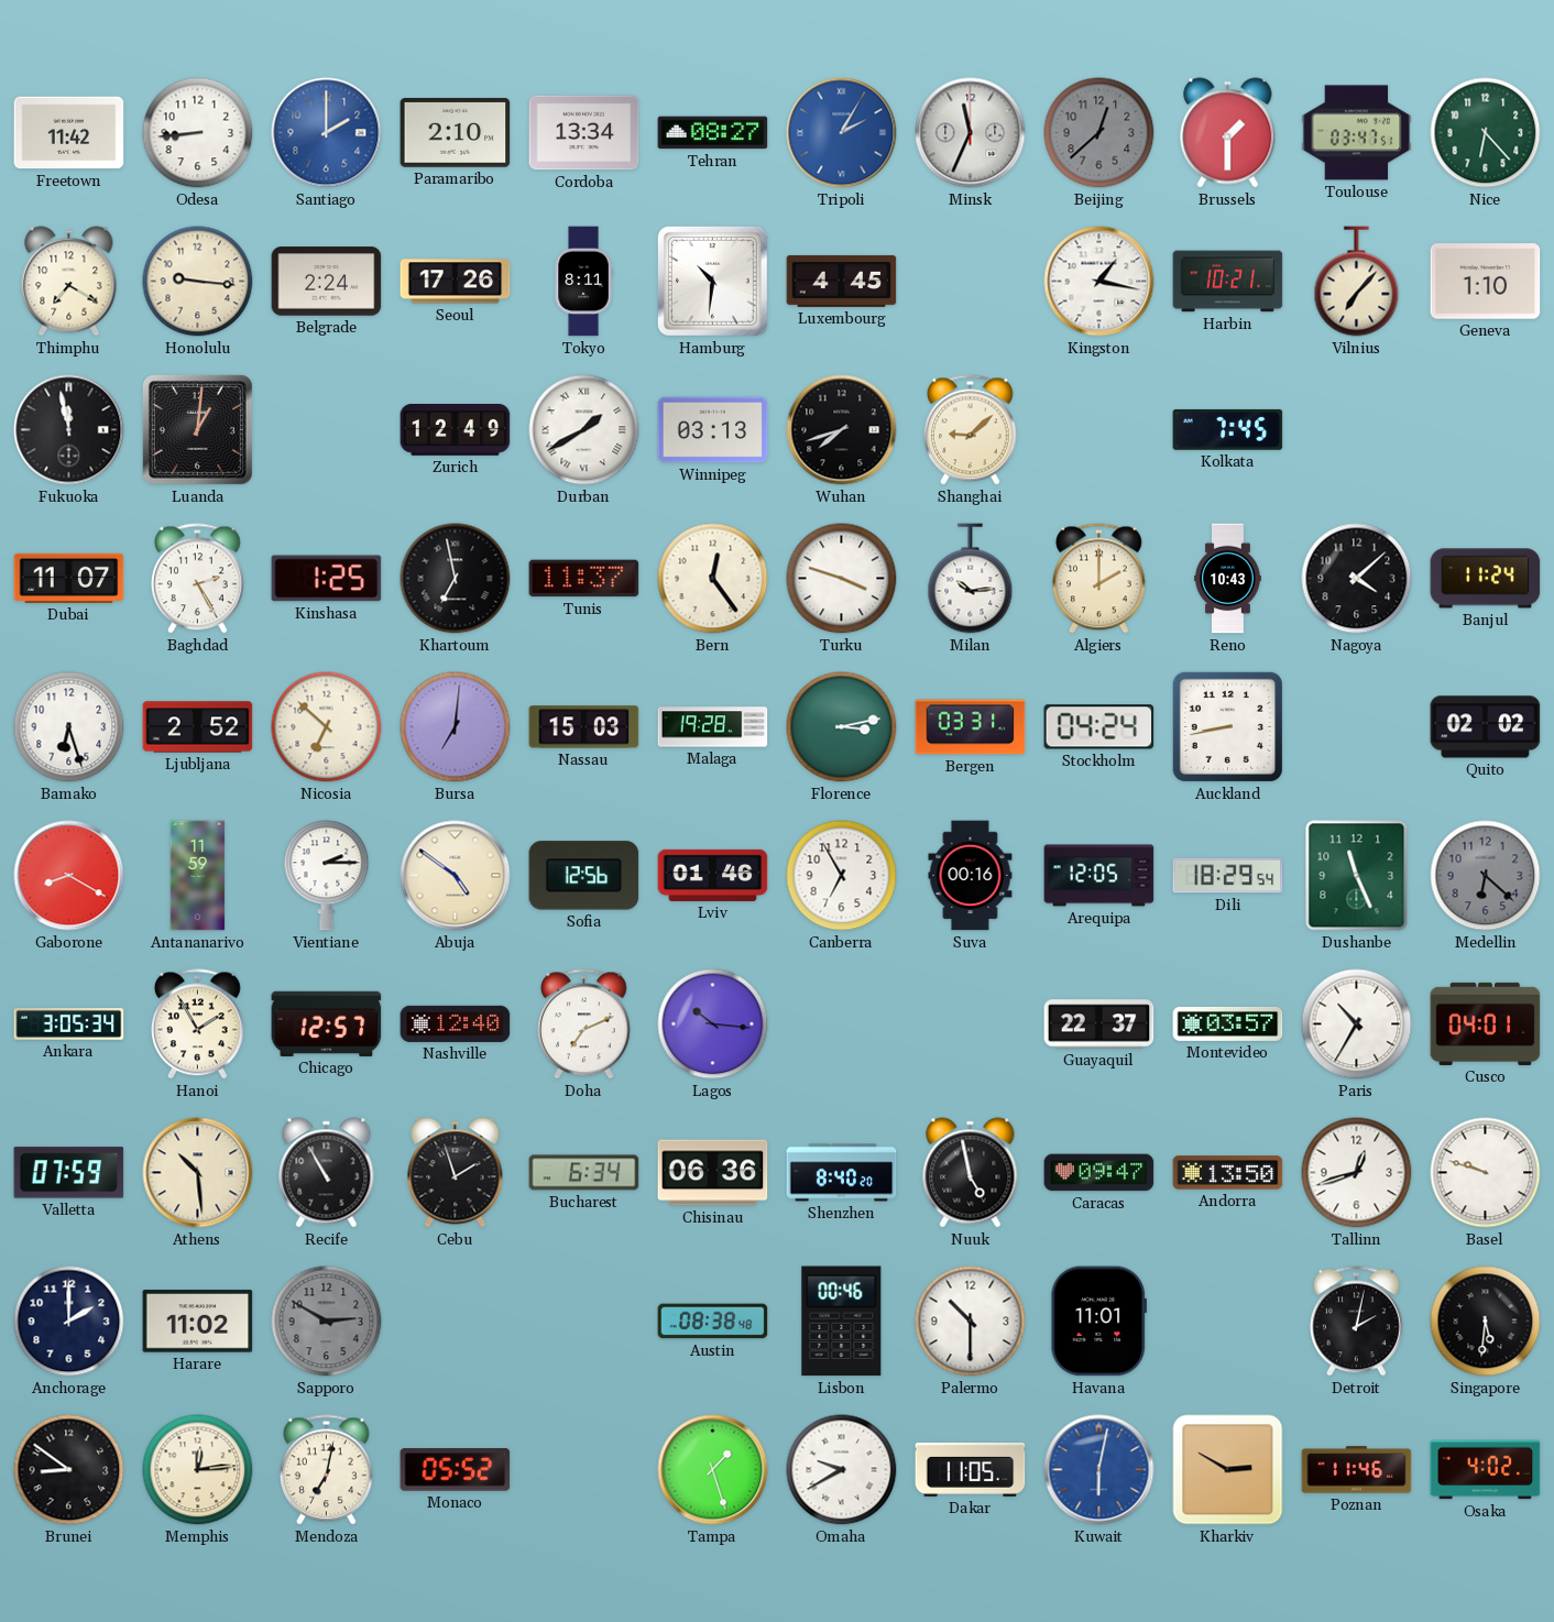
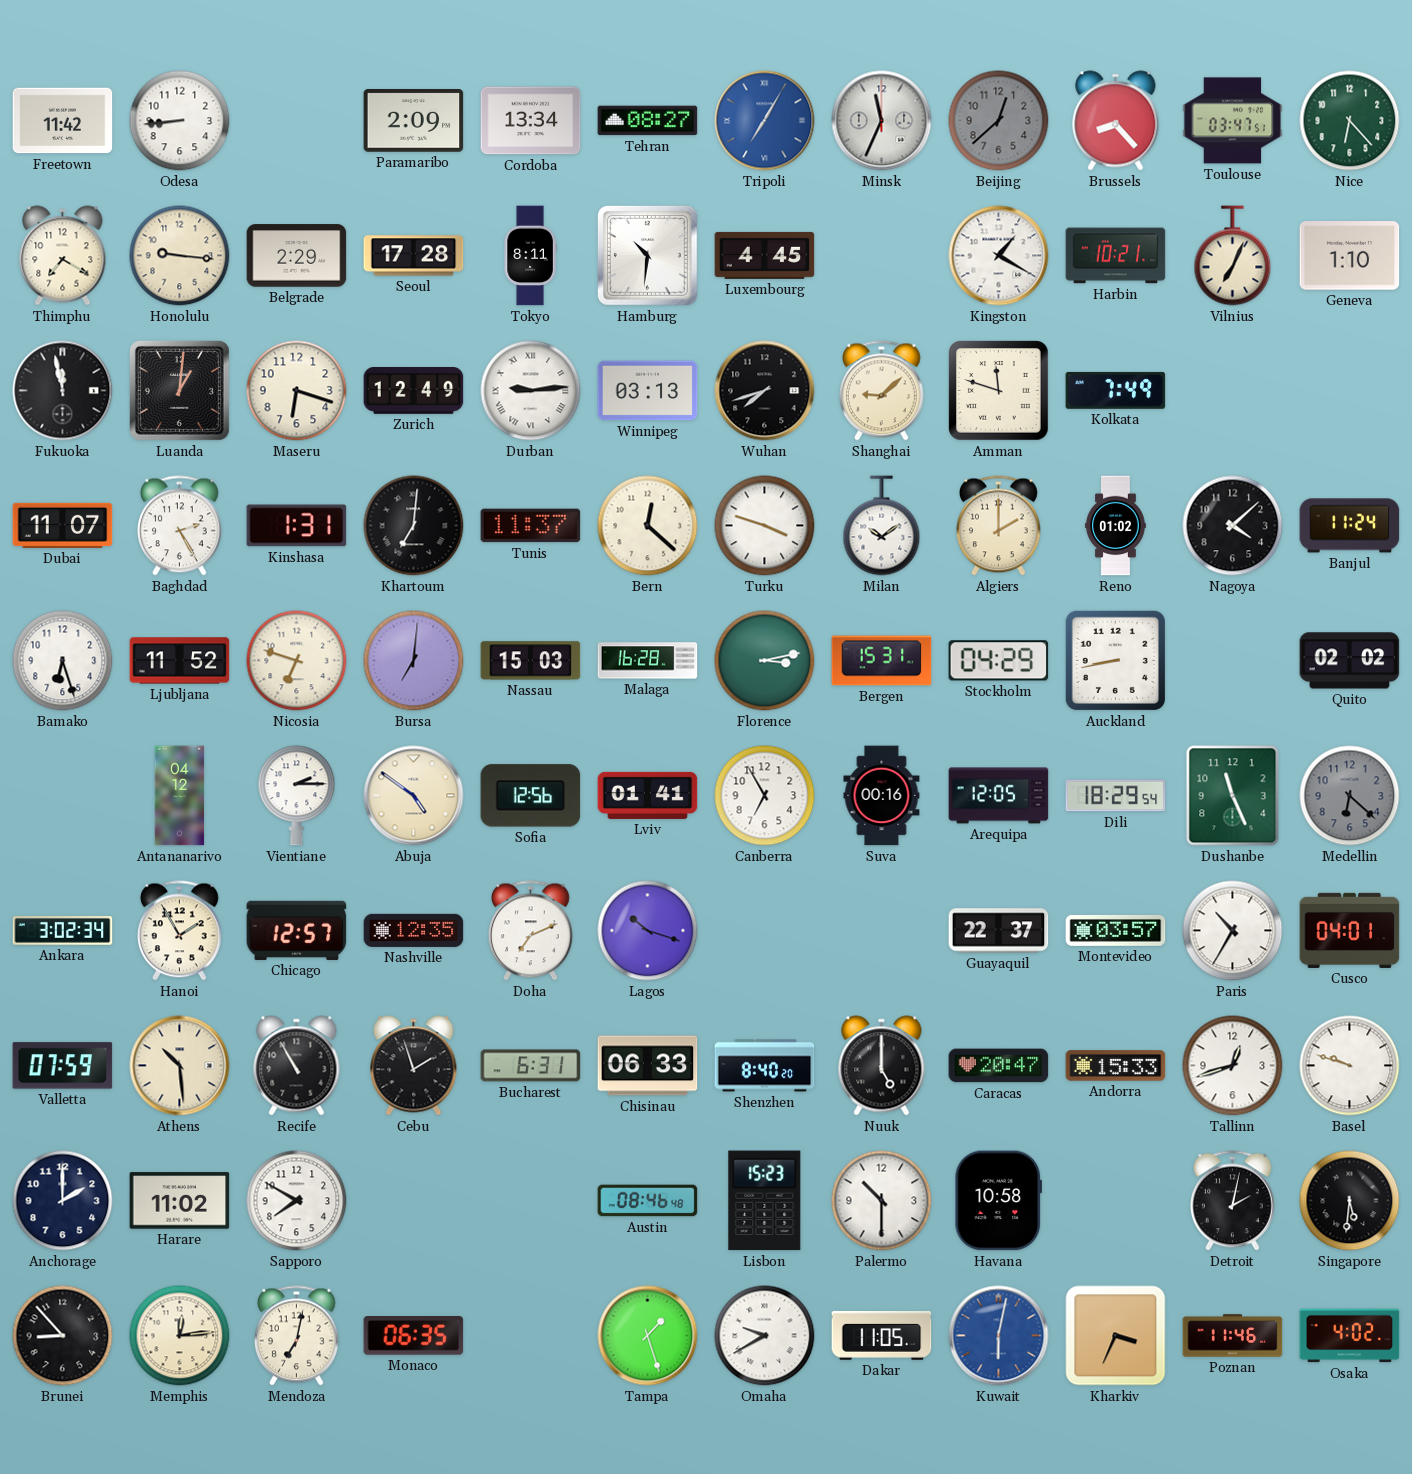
Santiago: 2:00 -> none (327, 133)
Paramaribo: 2:10 -> 2:09 (414, 121)
Tripoli: 2:05 -> 7:05 (765, 121)
Brussels: 1:30 -> 8:23 (1116, 121)
Belgrade: 2:24 -> 2:29 (297, 256)
Seoul: 17:26 -> 17:28 (414, 256)
Kingston: 1:17 -> 1:20 (999, 256)
Vilnius: 7:07 -> 7:04 (1233, 256)
Maseru: none -> 6:18 (297, 391)
Durban: 1:40 -> 9:14 (531, 391)
Amman: none -> 11:48 (999, 391)
Kolkata: 7:45 -> 7:49 (1116, 390)
Kinshasa: 1:25 -> 1:31 (297, 526)
Khartoum: 6:58 -> 7:01 (414, 526)
Bern: 12:24 -> 12:22 (648, 526)
Milan: 10:14 -> 10:09 (882, 526)
Reno: 10:43 -> 01:02 (1116, 526)
Ljubljana: 2:52 -> 11:52 (180, 661)
Nicosia: 6:52 -> 6:48 (297, 661)
Malaga: 19:28 -> 16:28 (648, 661)
Bergen: 03:31 -> 15:31 (882, 661)
Stockholm: 04:24 -> 04:29 (999, 661)
Gaborone: 8:20 -> none (69, 876)
Antananarivo: 11:59 -> 04:12 (180, 796)
Lviv: 01:46 -> 01:41 (648, 795)
Ankara: 3:05 -> 3:02 (63, 931)
Nashville: 12:40 -> 12:35 (414, 930)
Lagos: 10:16 -> 10:18 (648, 931)
Bucharest: 6:34 -> 6:31 (531, 1066)
Chisinau: 06:36 -> 06:33 (648, 1066)
Nuuk: 4:58 -> 5:00 (882, 1066)
Caracas: 09:47 -> 20:47 (999, 1066)
Andorra: 13:50 -> 15:33 (1116, 1066)
Sapporo: 2:50 -> 7:50 (297, 1201)
Sapporo dial: grey -> white (297, 1201)
Austin: 08:38 -> 08:46 (648, 1201)
Lisbon: 00:46 -> 15:23 (765, 1201)
Havana: 11:01 -> 10:58 (998, 1201)
Brunei: 8:51 -> 8:53 (63, 1336)
Monaco: 05:52 -> 06:35 (414, 1336)
Kharkiv: 2:50 -> 3:34 (1116, 1336)
